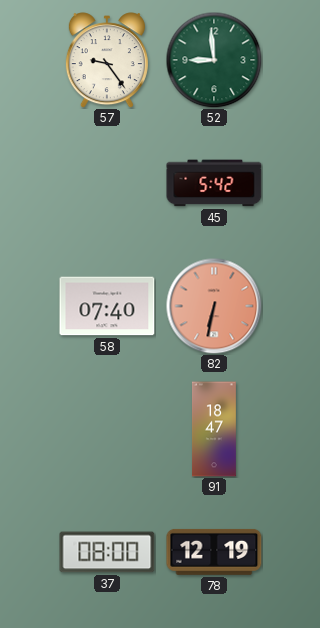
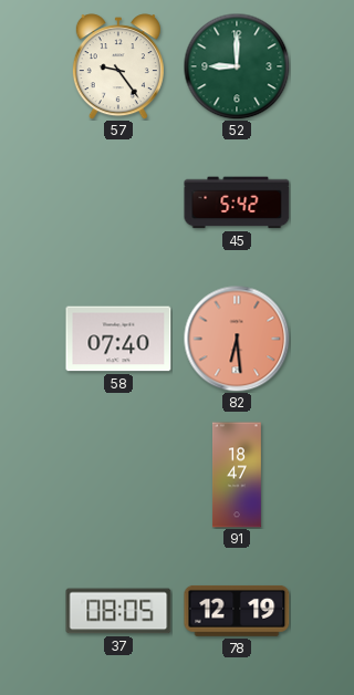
52: 8:59 -> 9:00 (237, 66)
82: 6:32 -> 6:29 (237, 339)
37: 08:00 -> 08:05 (118, 611)
